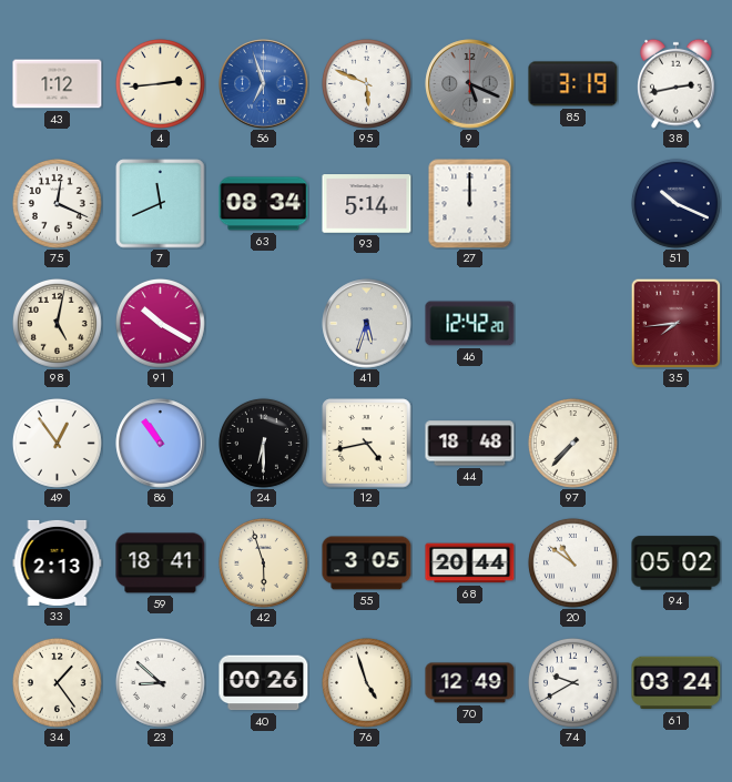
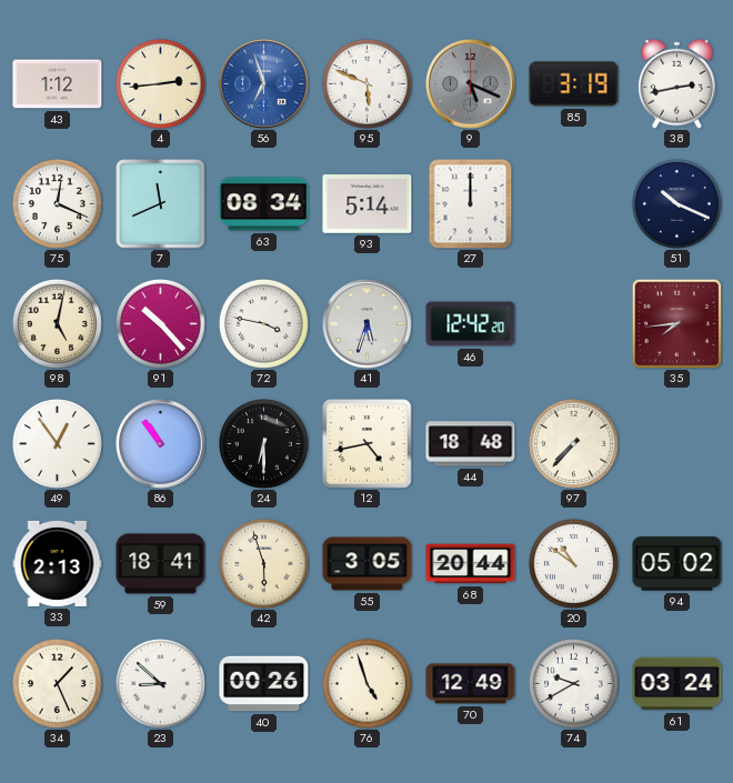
91: 10:20 -> 10:23 (160, 323)
72: none -> 3:47 (263, 323)
34: 1:24 -> 1:26 (57, 683)
